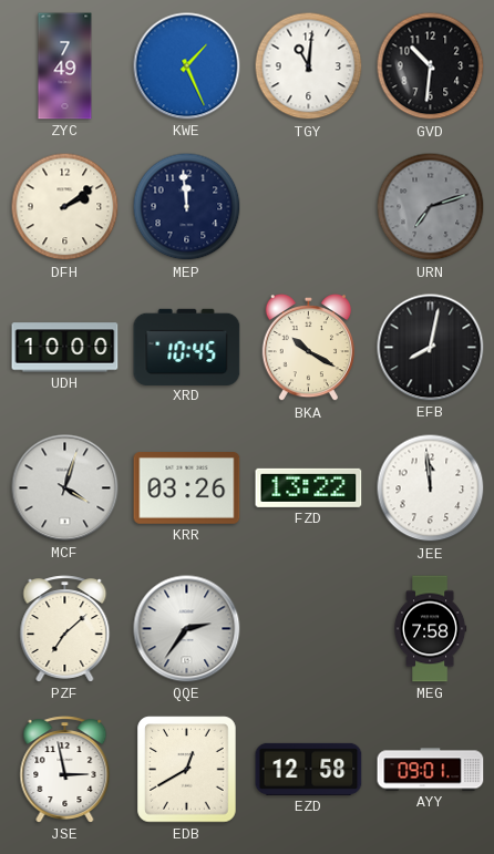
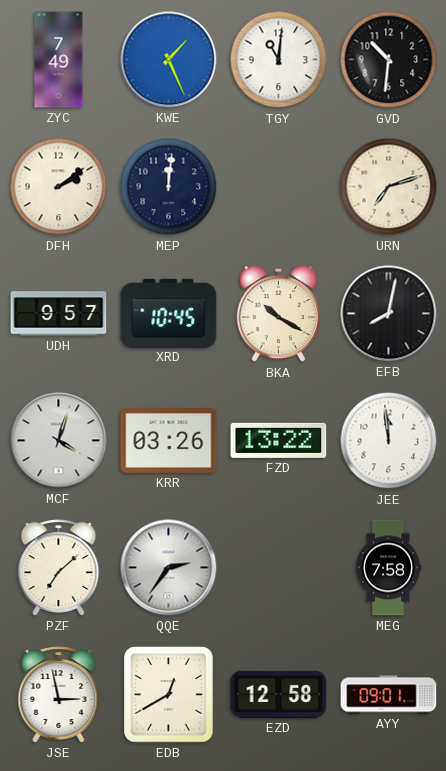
MEP: 11:59 -> 12:01 (169, 187)
URN dial: grey -> cream (389, 187)
UDH: 10:00 -> 9:57 (59, 314)
